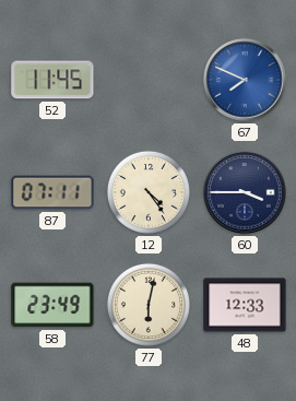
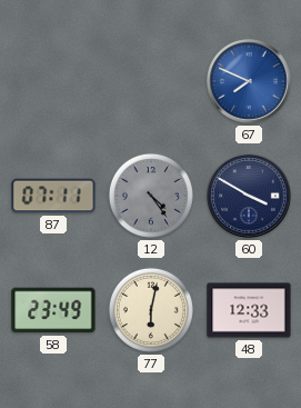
52: 11:45 -> none (52, 80)
12 dial: cream -> grey (151, 196)
60: 3:45 -> 3:50 (249, 196)
